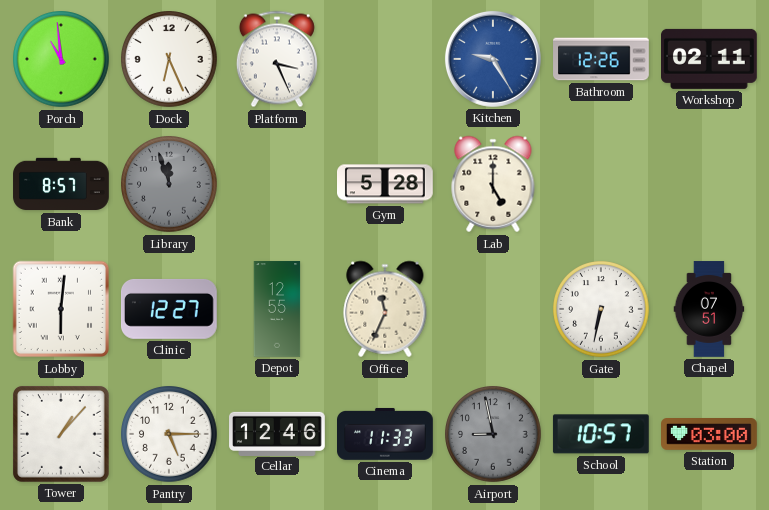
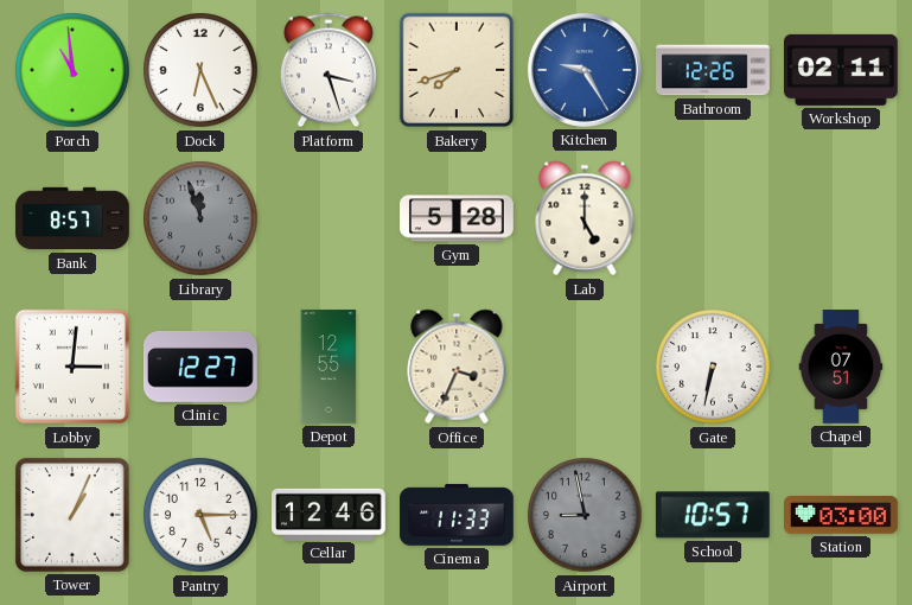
Platform: 3:26 -> 3:27 (329, 70)
Bakery: none -> 7:42 (457, 70)
Lobby: 6:01 -> 3:01 (72, 367)
Office: 11:34 -> 3:34 (457, 367)
Tower: 1:07 -> 1:04 (72, 515)
